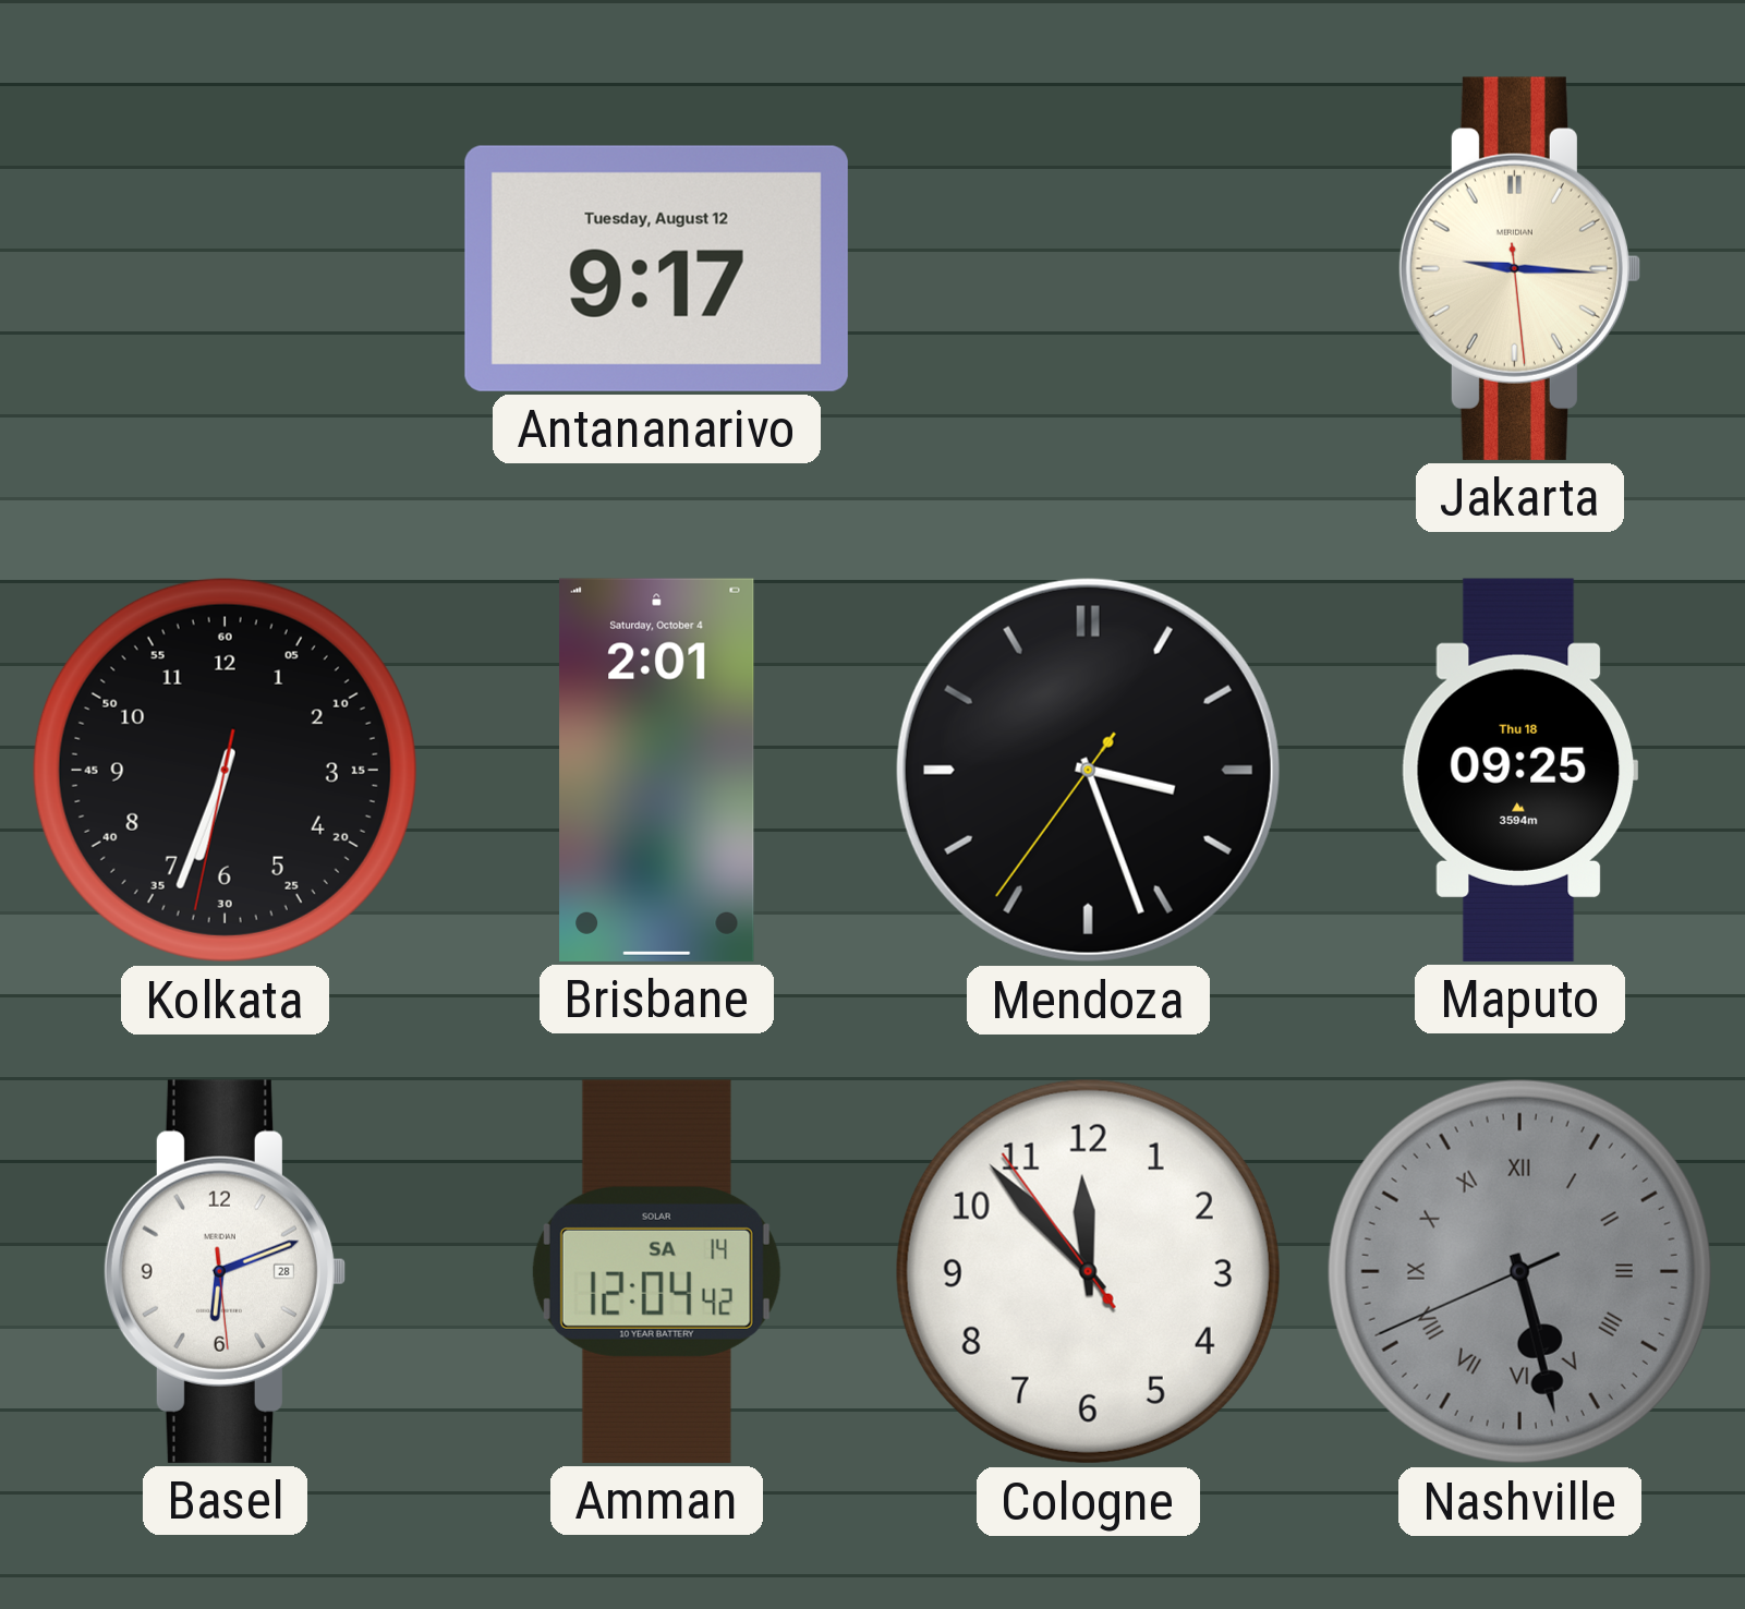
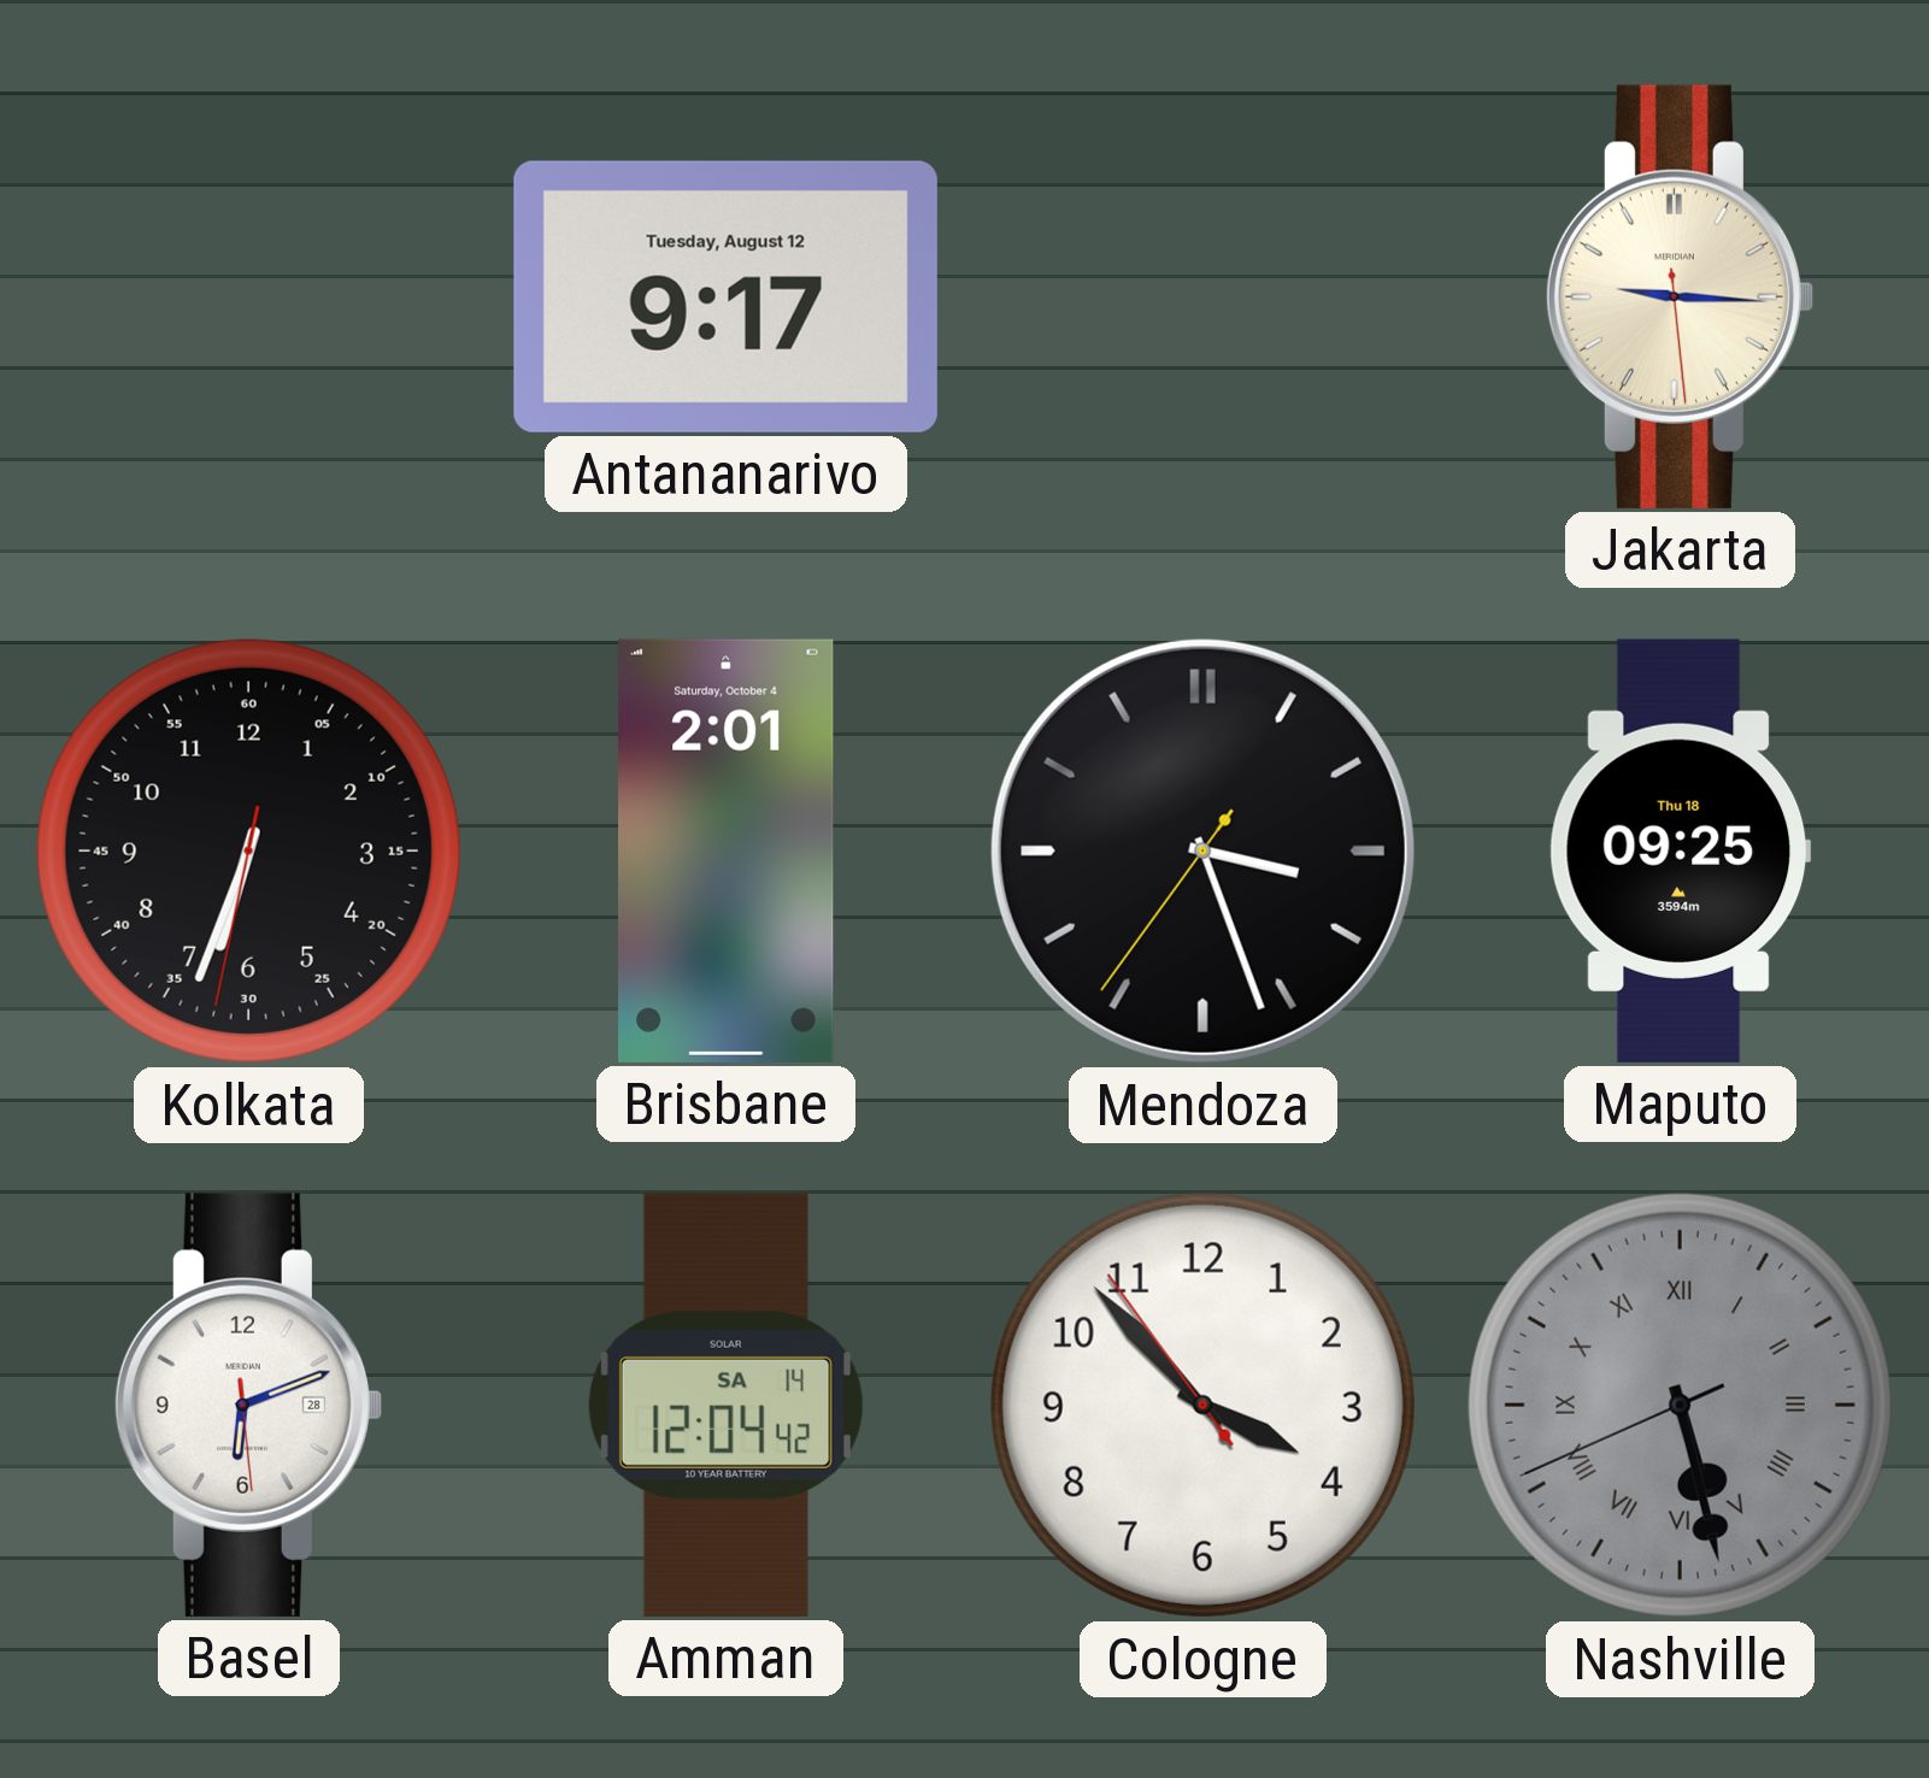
Cologne: 11:52 -> 3:52 (1202, 1405)
